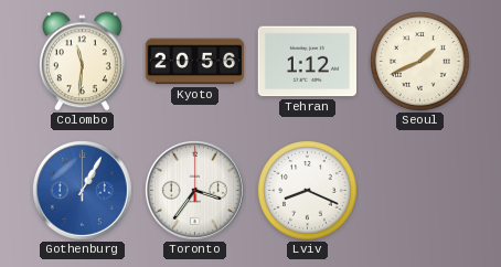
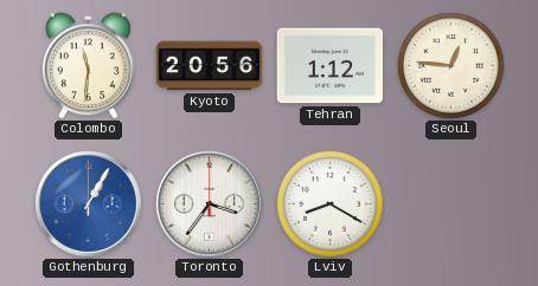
Seoul: 1:41 -> 12:46 (451, 66)
Lviv: 8:19 -> 8:20 (331, 204)
